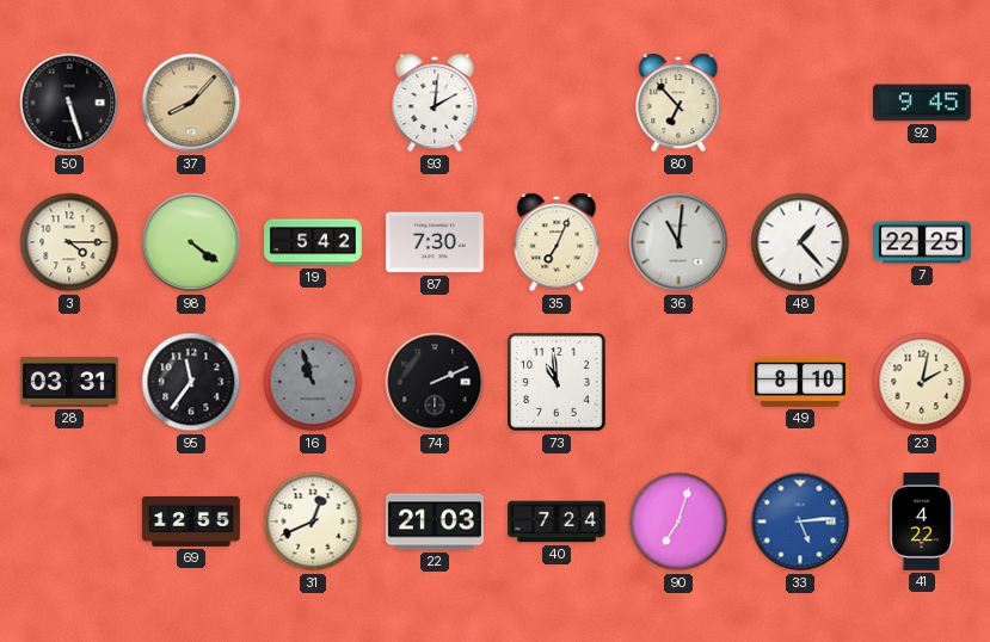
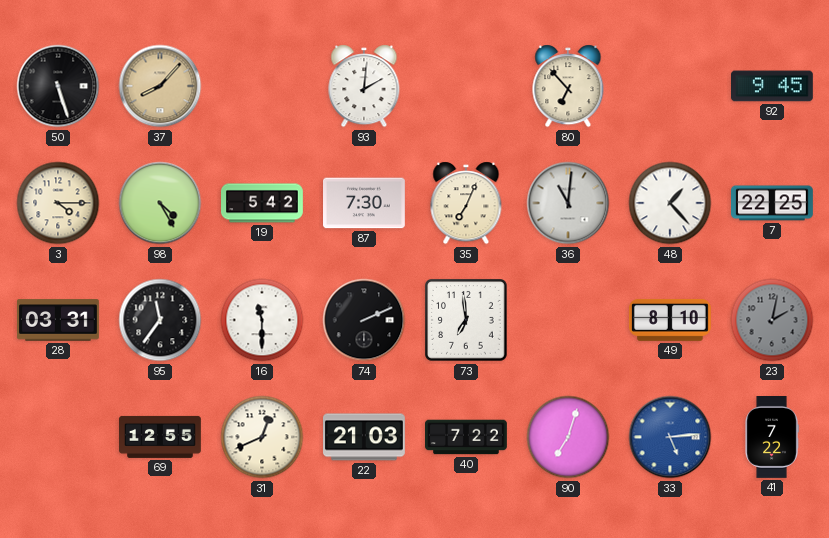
98: 4:21 -> 4:25 (160, 203)
16: 10:57 -> 11:30 (262, 320)
16 dial: grey -> white (262, 320)
73: 10:59 -> 6:59 (467, 321)
23 dial: cream -> grey (772, 320)
40: 7:24 -> 7:22 (467, 437)
41: 4:22 -> 7:22 (772, 438)
